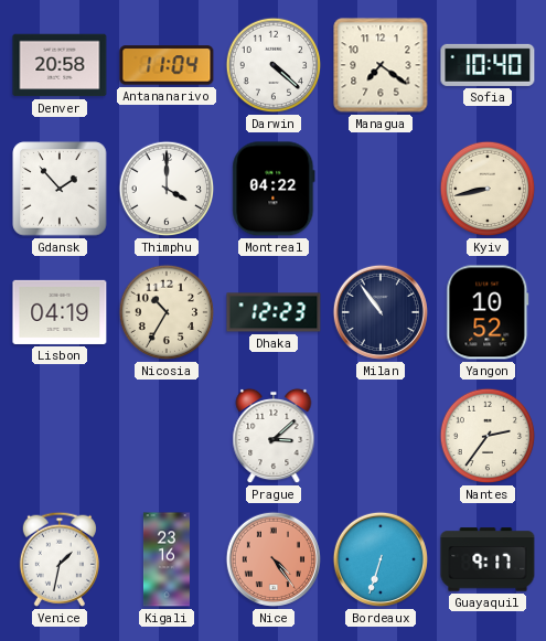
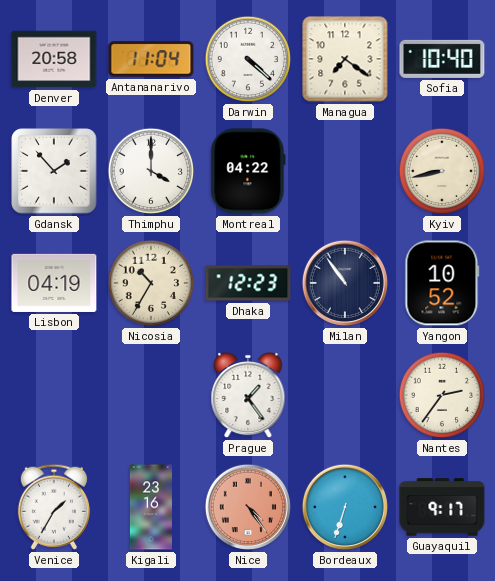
Prague: 3:08 -> 1:24 (248, 395)
Venice: 1:32 -> 1:35 (54, 507)
